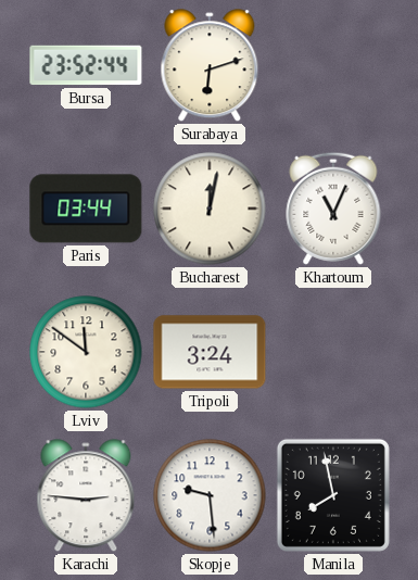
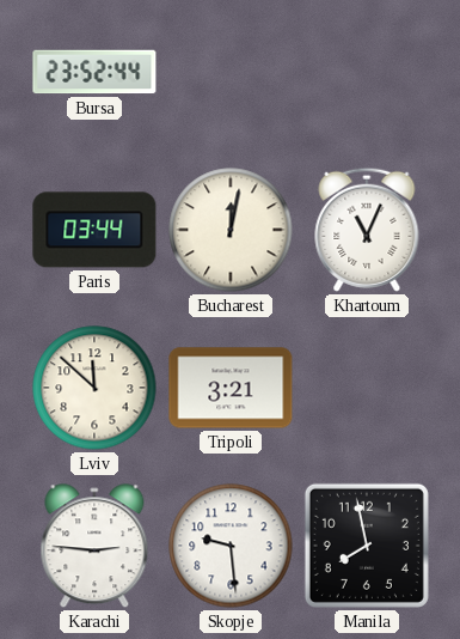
Surabaya: 6:12 -> none (210, 66)
Lviv: 11:51 -> 11:52 (94, 388)
Tripoli: 3:24 -> 3:21 (231, 388)
